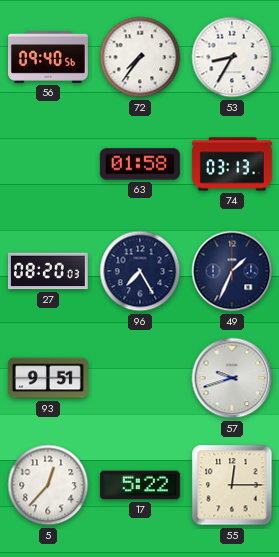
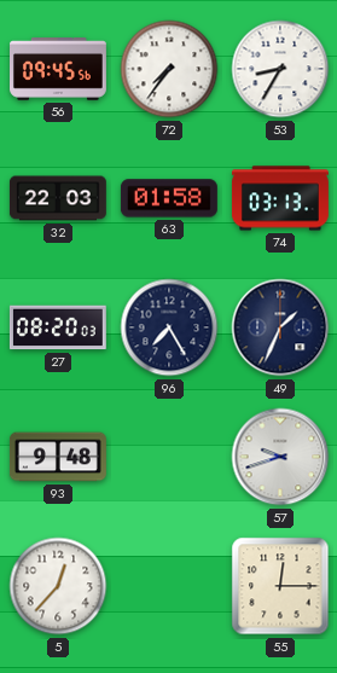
56: 09:40 -> 09:45 (59, 70)
32: none -> 22:03 (58, 198)
93: 9:51 -> 9:48 (58, 457)
17: 5:22 -> none (140, 485)
